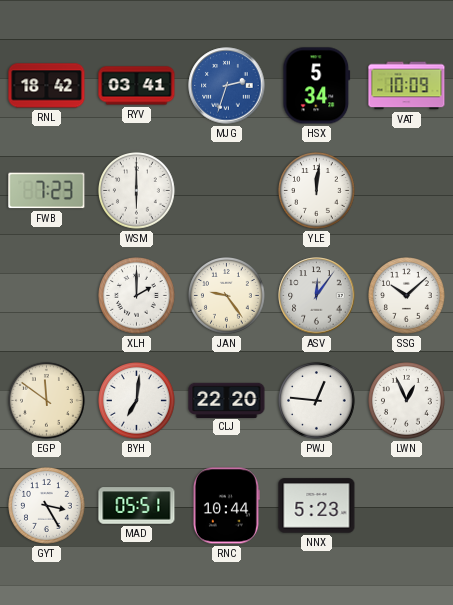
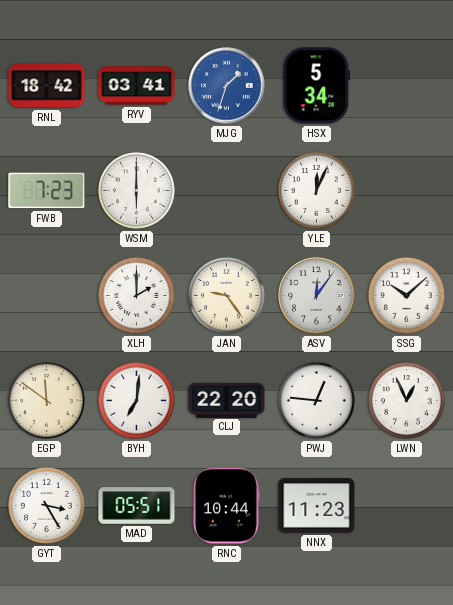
MJG: 2:33 -> 1:33 (227, 86)
VAT: 10:09 -> none (407, 86)
YLE: 12:01 -> 12:04 (317, 191)
NNX: 5:23 -> 11:23 (317, 506)
